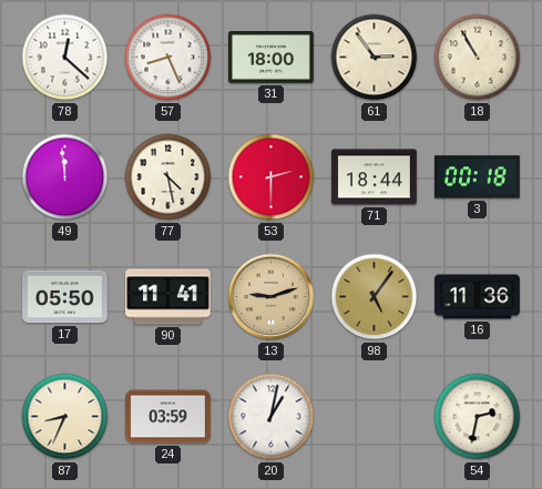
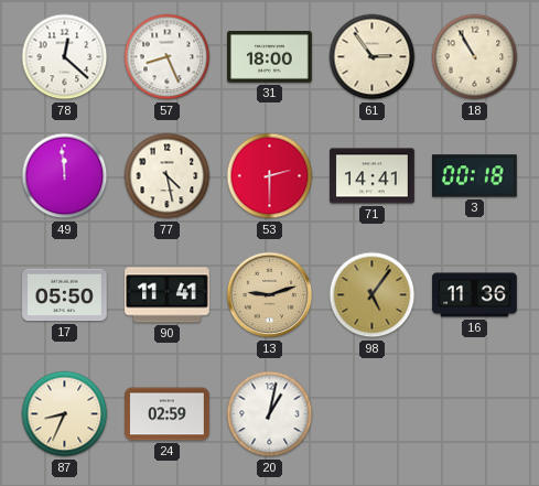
71: 18:44 -> 14:41 (373, 176)
24: 03:59 -> 02:59 (168, 414)
54: 2:32 -> none (478, 417)
